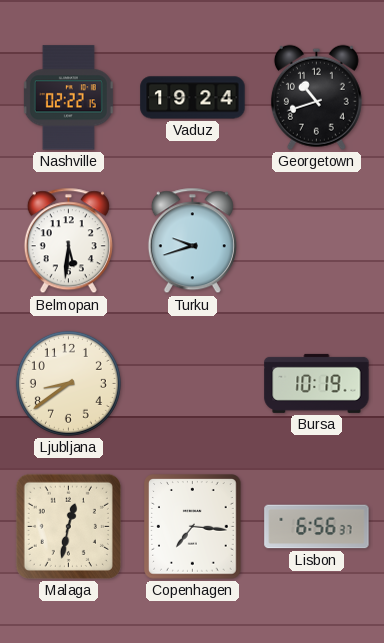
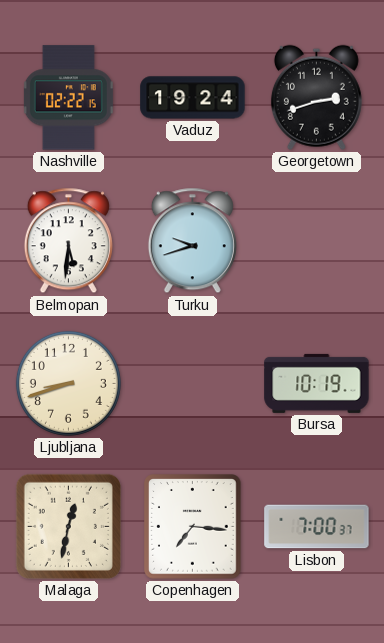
Georgetown: 10:42 -> 2:42 (316, 97)
Ljubljana: 8:39 -> 8:42 (68, 383)
Lisbon: 6:56 -> 7:00 (317, 527)
